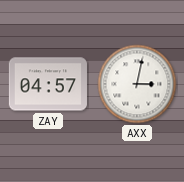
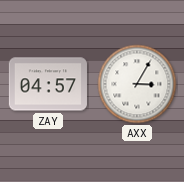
AXX: 3:02 -> 3:05 (137, 84)
